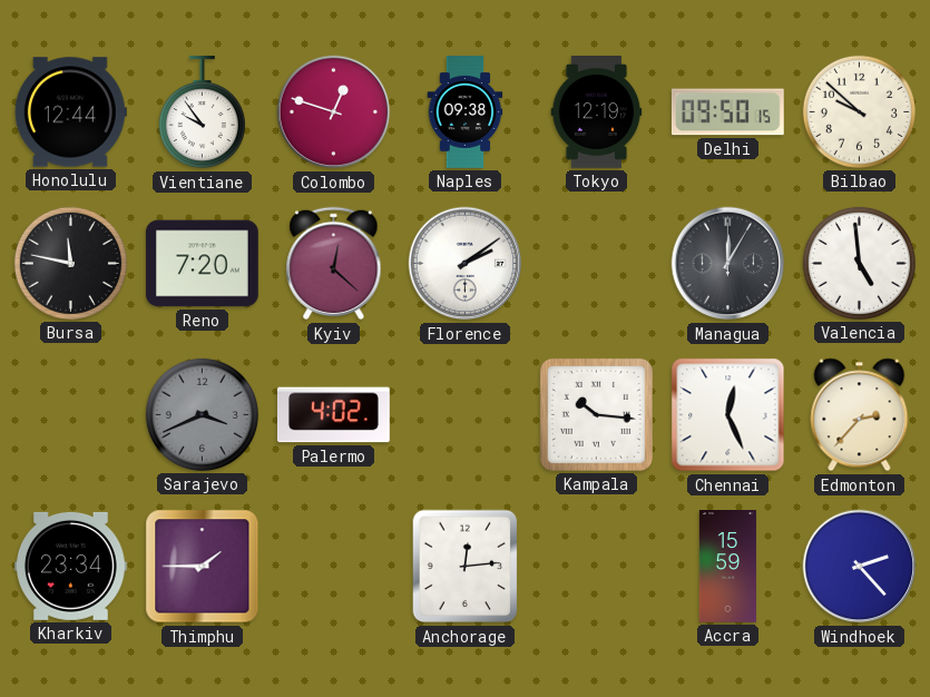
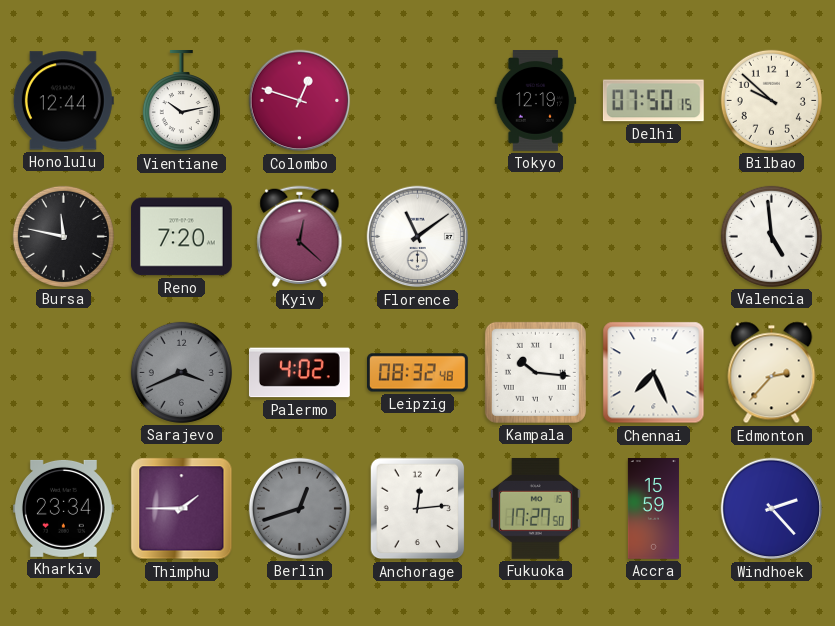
Vientiane: 9:54 -> 10:13 (181, 102)
Naples: 09:38 -> none (466, 112)
Delhi: 09:50 -> 07:50 (653, 101)
Florence: 2:09 -> 11:09 (418, 237)
Managua: 12:05 -> none (728, 264)
Leipzig: none -> 08:32 (418, 373)
Chennai: 12:26 -> 7:26 (654, 373)
Berlin: none -> 12:42 (299, 508)
Fukuoka: none -> 17:27 (535, 508)
